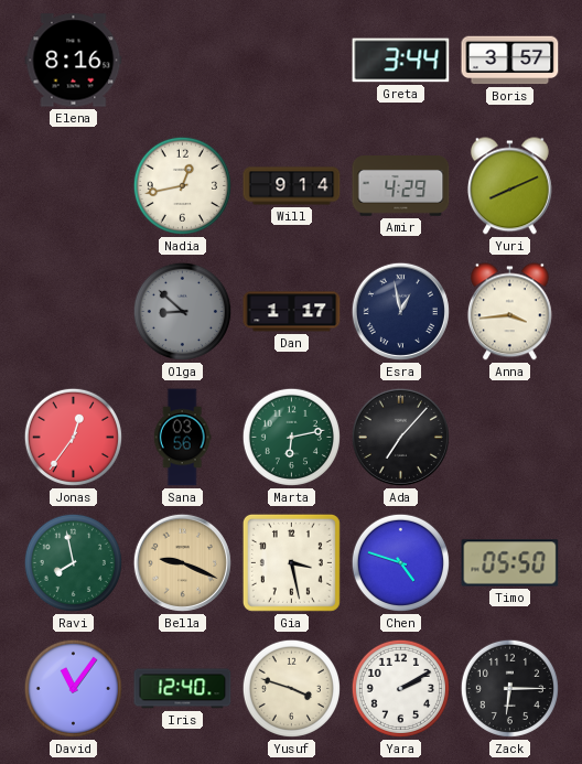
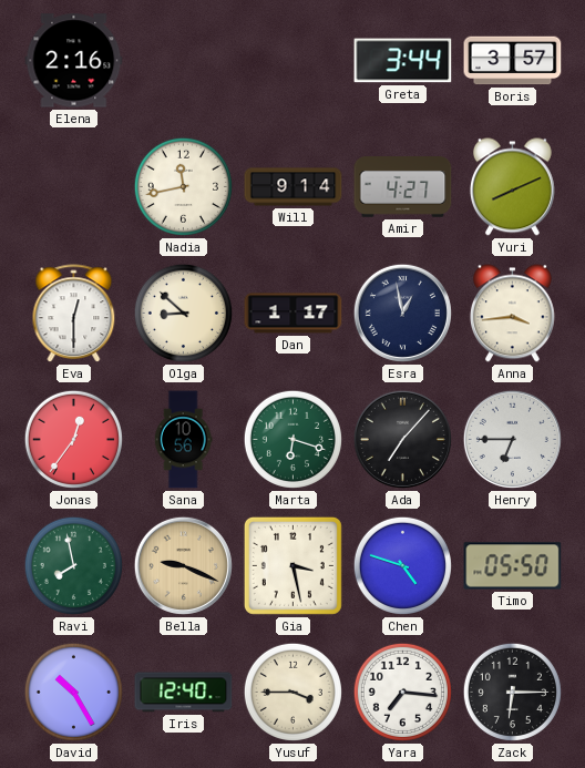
Elena: 8:16 -> 2:16 (74, 61)
Nadia: 12:43 -> 11:43 (183, 186)
Amir: 4:29 -> 4:27 (403, 187)
Eva: none -> 12:30 (74, 314)
Olga dial: grey -> cream (183, 313)
Sana: 03:56 -> 10:56 (183, 440)
Marta: 6:13 -> 6:18 (292, 439)
Henry: none -> 6:45 (512, 439)
David: 11:06 -> 10:25 (73, 692)
Yusuf: 3:48 -> 3:45 (292, 692)
Yara: 2:10 -> 7:16 (402, 692)
